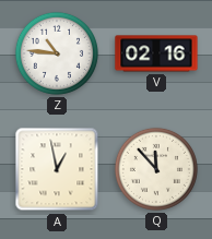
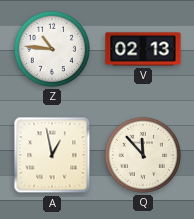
V: 02:16 -> 02:13 (143, 49)
